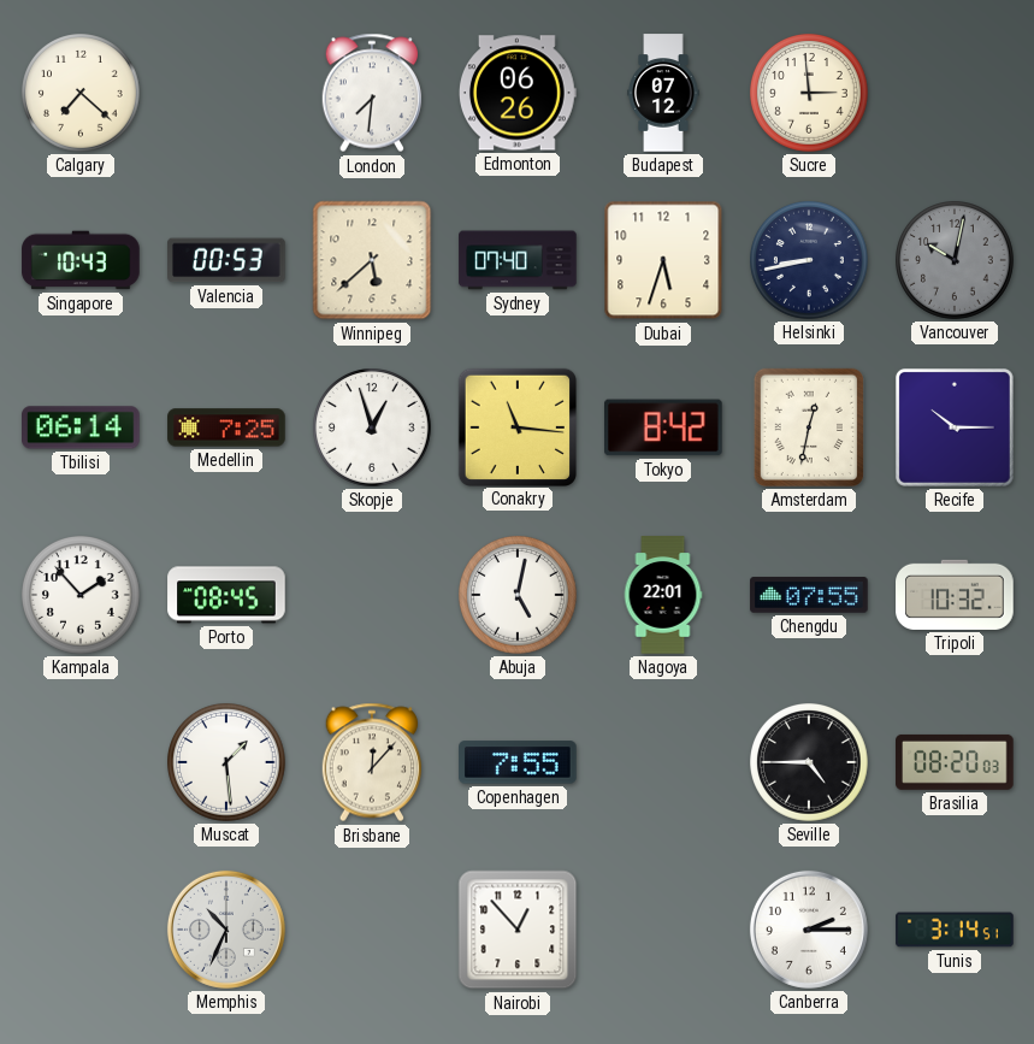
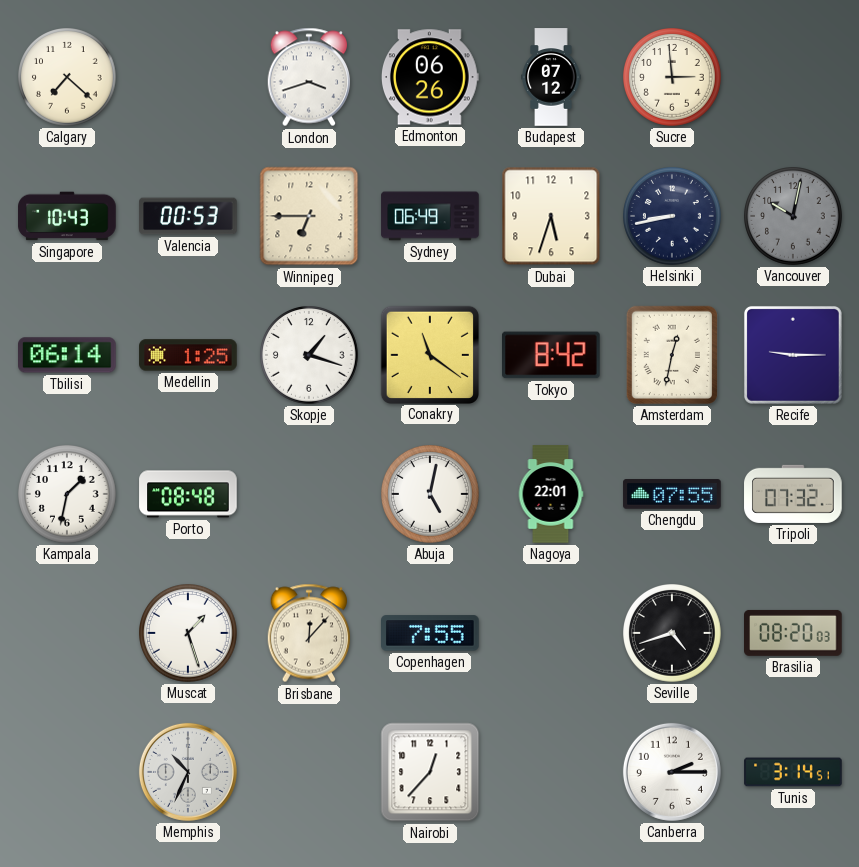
London: 7:31 -> 3:42 (309, 77)
Winnipeg: 5:38 -> 6:45 (309, 216)
Sydney: 07:40 -> 06:49 (430, 216)
Medellin: 7:25 -> 1:25 (188, 355)
Skopje: 12:57 -> 1:18 (310, 356)
Conakry: 11:16 -> 11:21 (429, 354)
Recife: 10:15 -> 9:15 (793, 355)
Kampala: 1:53 -> 1:32 (68, 495)
Porto: 08:45 -> 08:48 (188, 494)
Tripoli: 10:32 -> 07:32 (793, 494)
Muscat: 1:29 -> 1:27 (189, 634)
Seville: 4:45 -> 4:42 (673, 634)
Nairobi: 12:53 -> 12:37 (430, 772)
